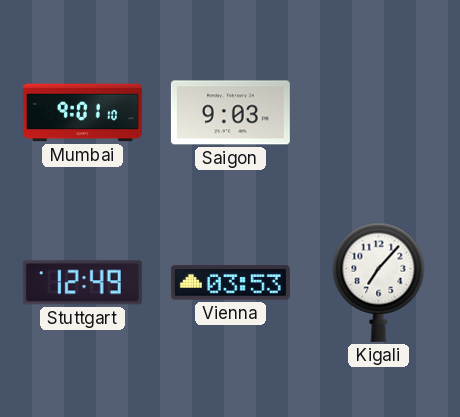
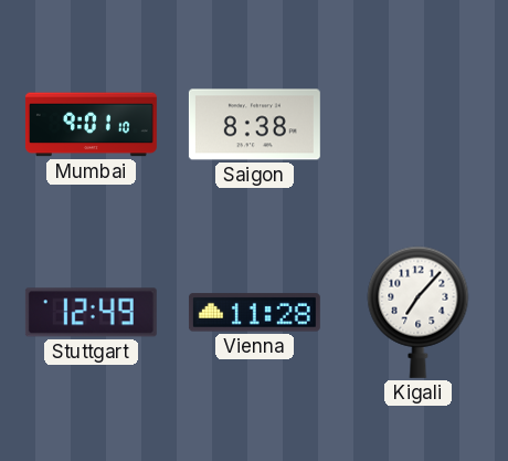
Saigon: 9:03 -> 8:38 (254, 125)
Vienna: 03:53 -> 11:28 (254, 313)
